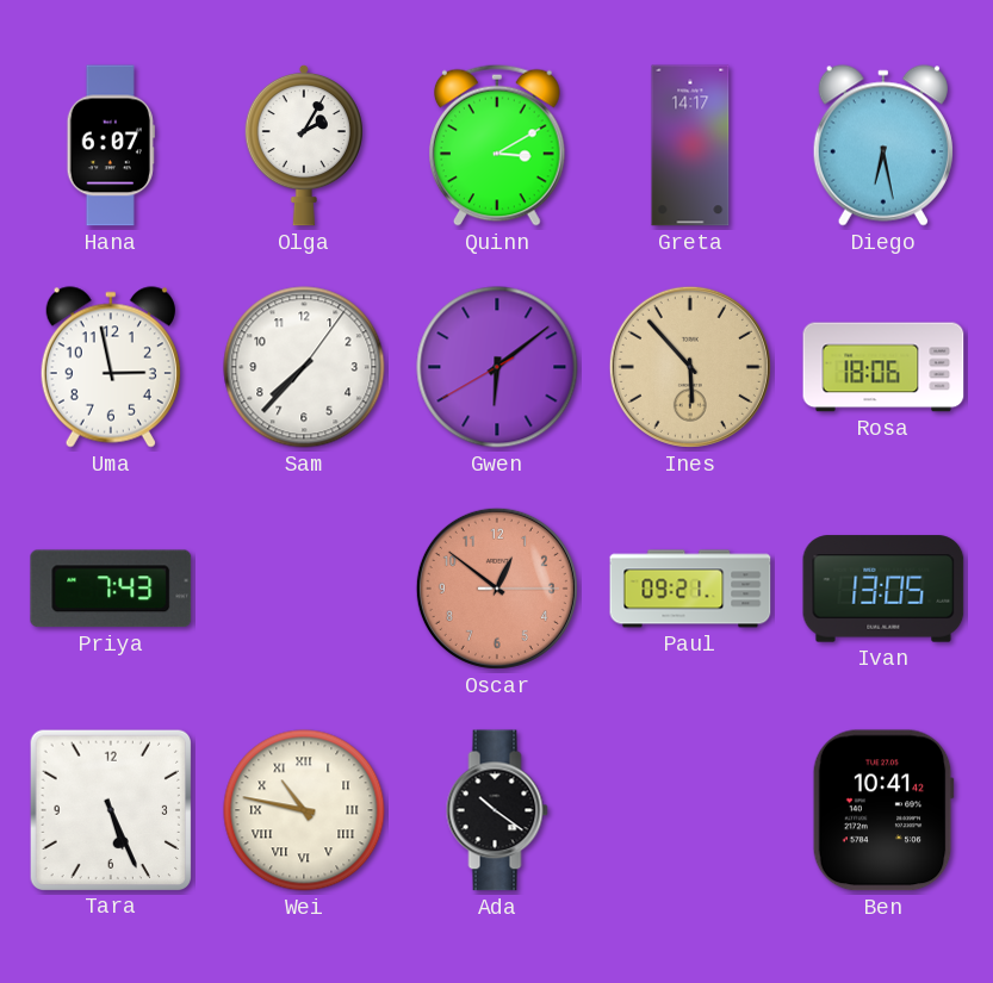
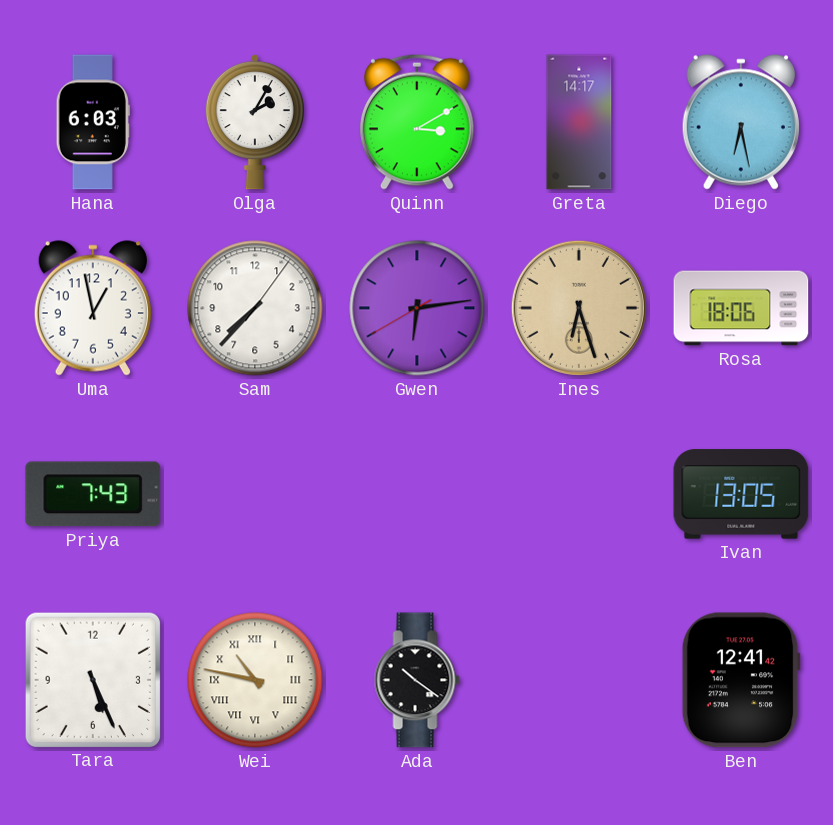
Hana: 6:07 -> 6:03 (93, 122)
Uma: 2:58 -> 12:58 (93, 308)
Gwen: 6:08 -> 6:13 (417, 308)
Ines: 5:53 -> 6:27 (579, 308)
Oscar: 12:51 -> none (497, 589)
Paul: 09:21 -> none (690, 589)
Ben: 10:41 -> 12:41 (741, 680)
